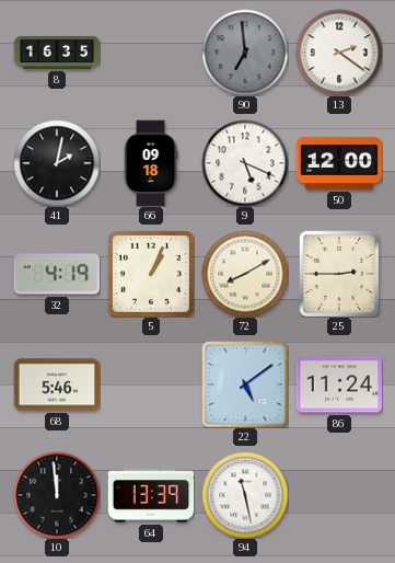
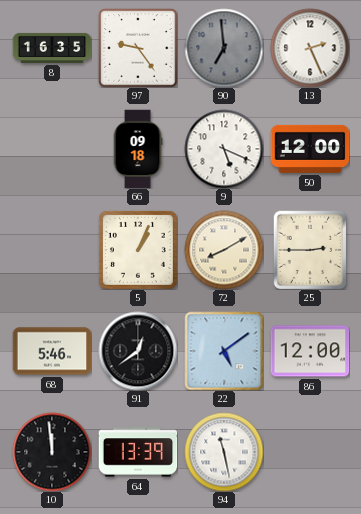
97: none -> 9:24 (138, 48)
13: 2:21 -> 2:26 (310, 48)
41: 2:02 -> none (57, 163)
32: 4:19 -> none (57, 274)
91: none -> 12:39 (138, 351)
86: 11:24 -> 12:00 (310, 351)
